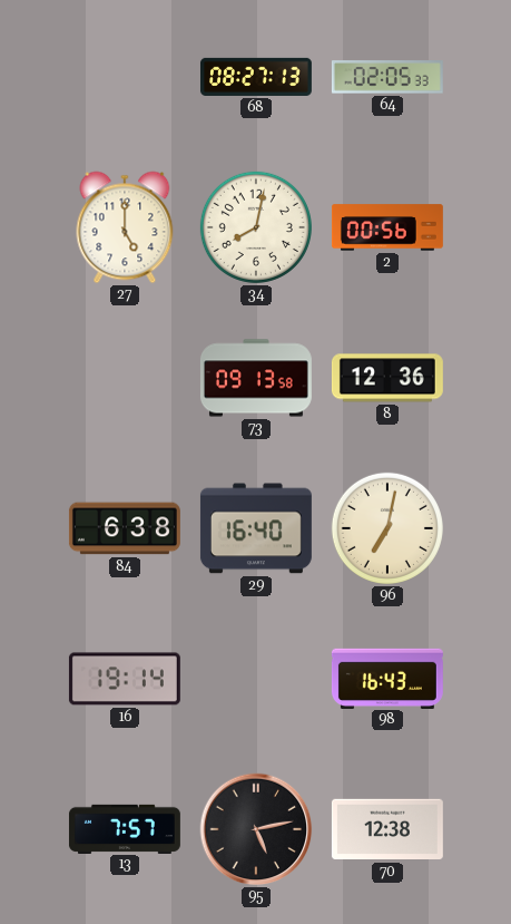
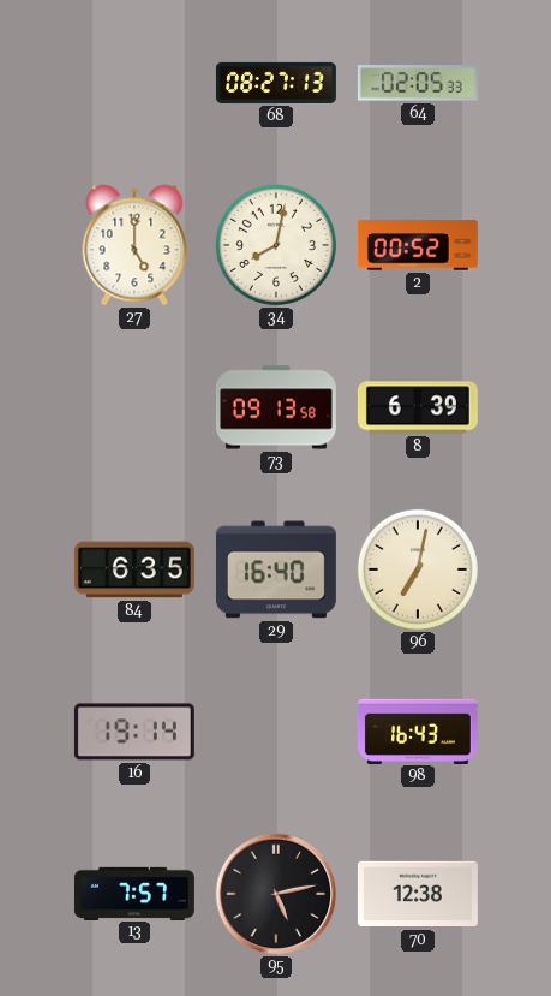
2: 00:56 -> 00:52 (418, 245)
8: 12:36 -> 6:39 (418, 407)
84: 6:38 -> 6:35 (134, 569)
